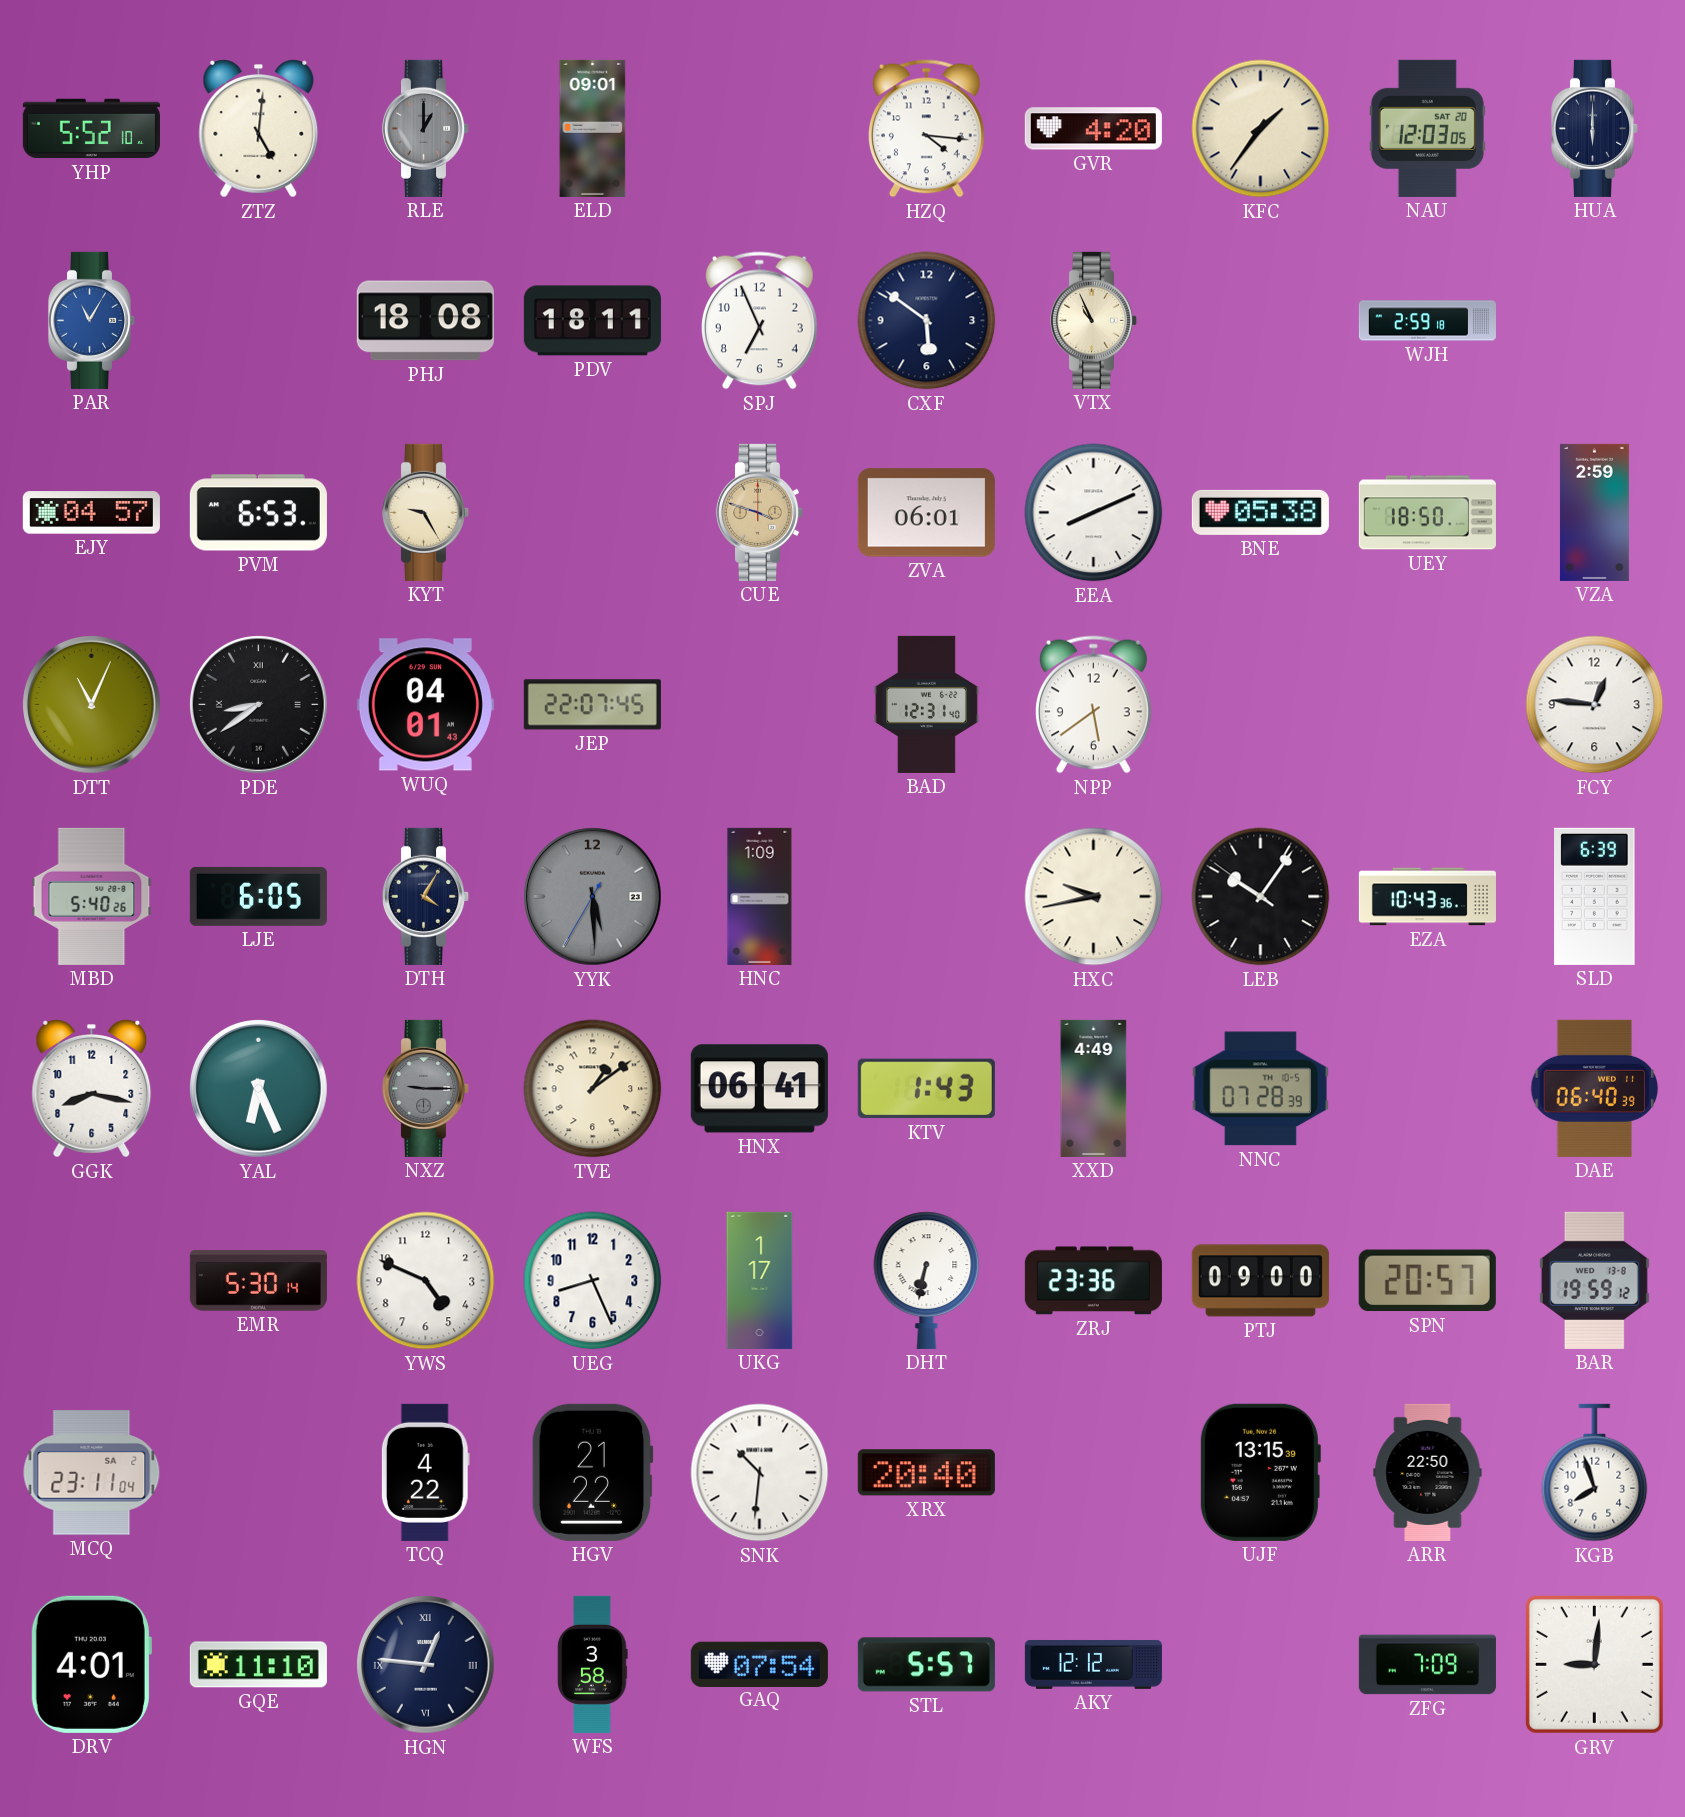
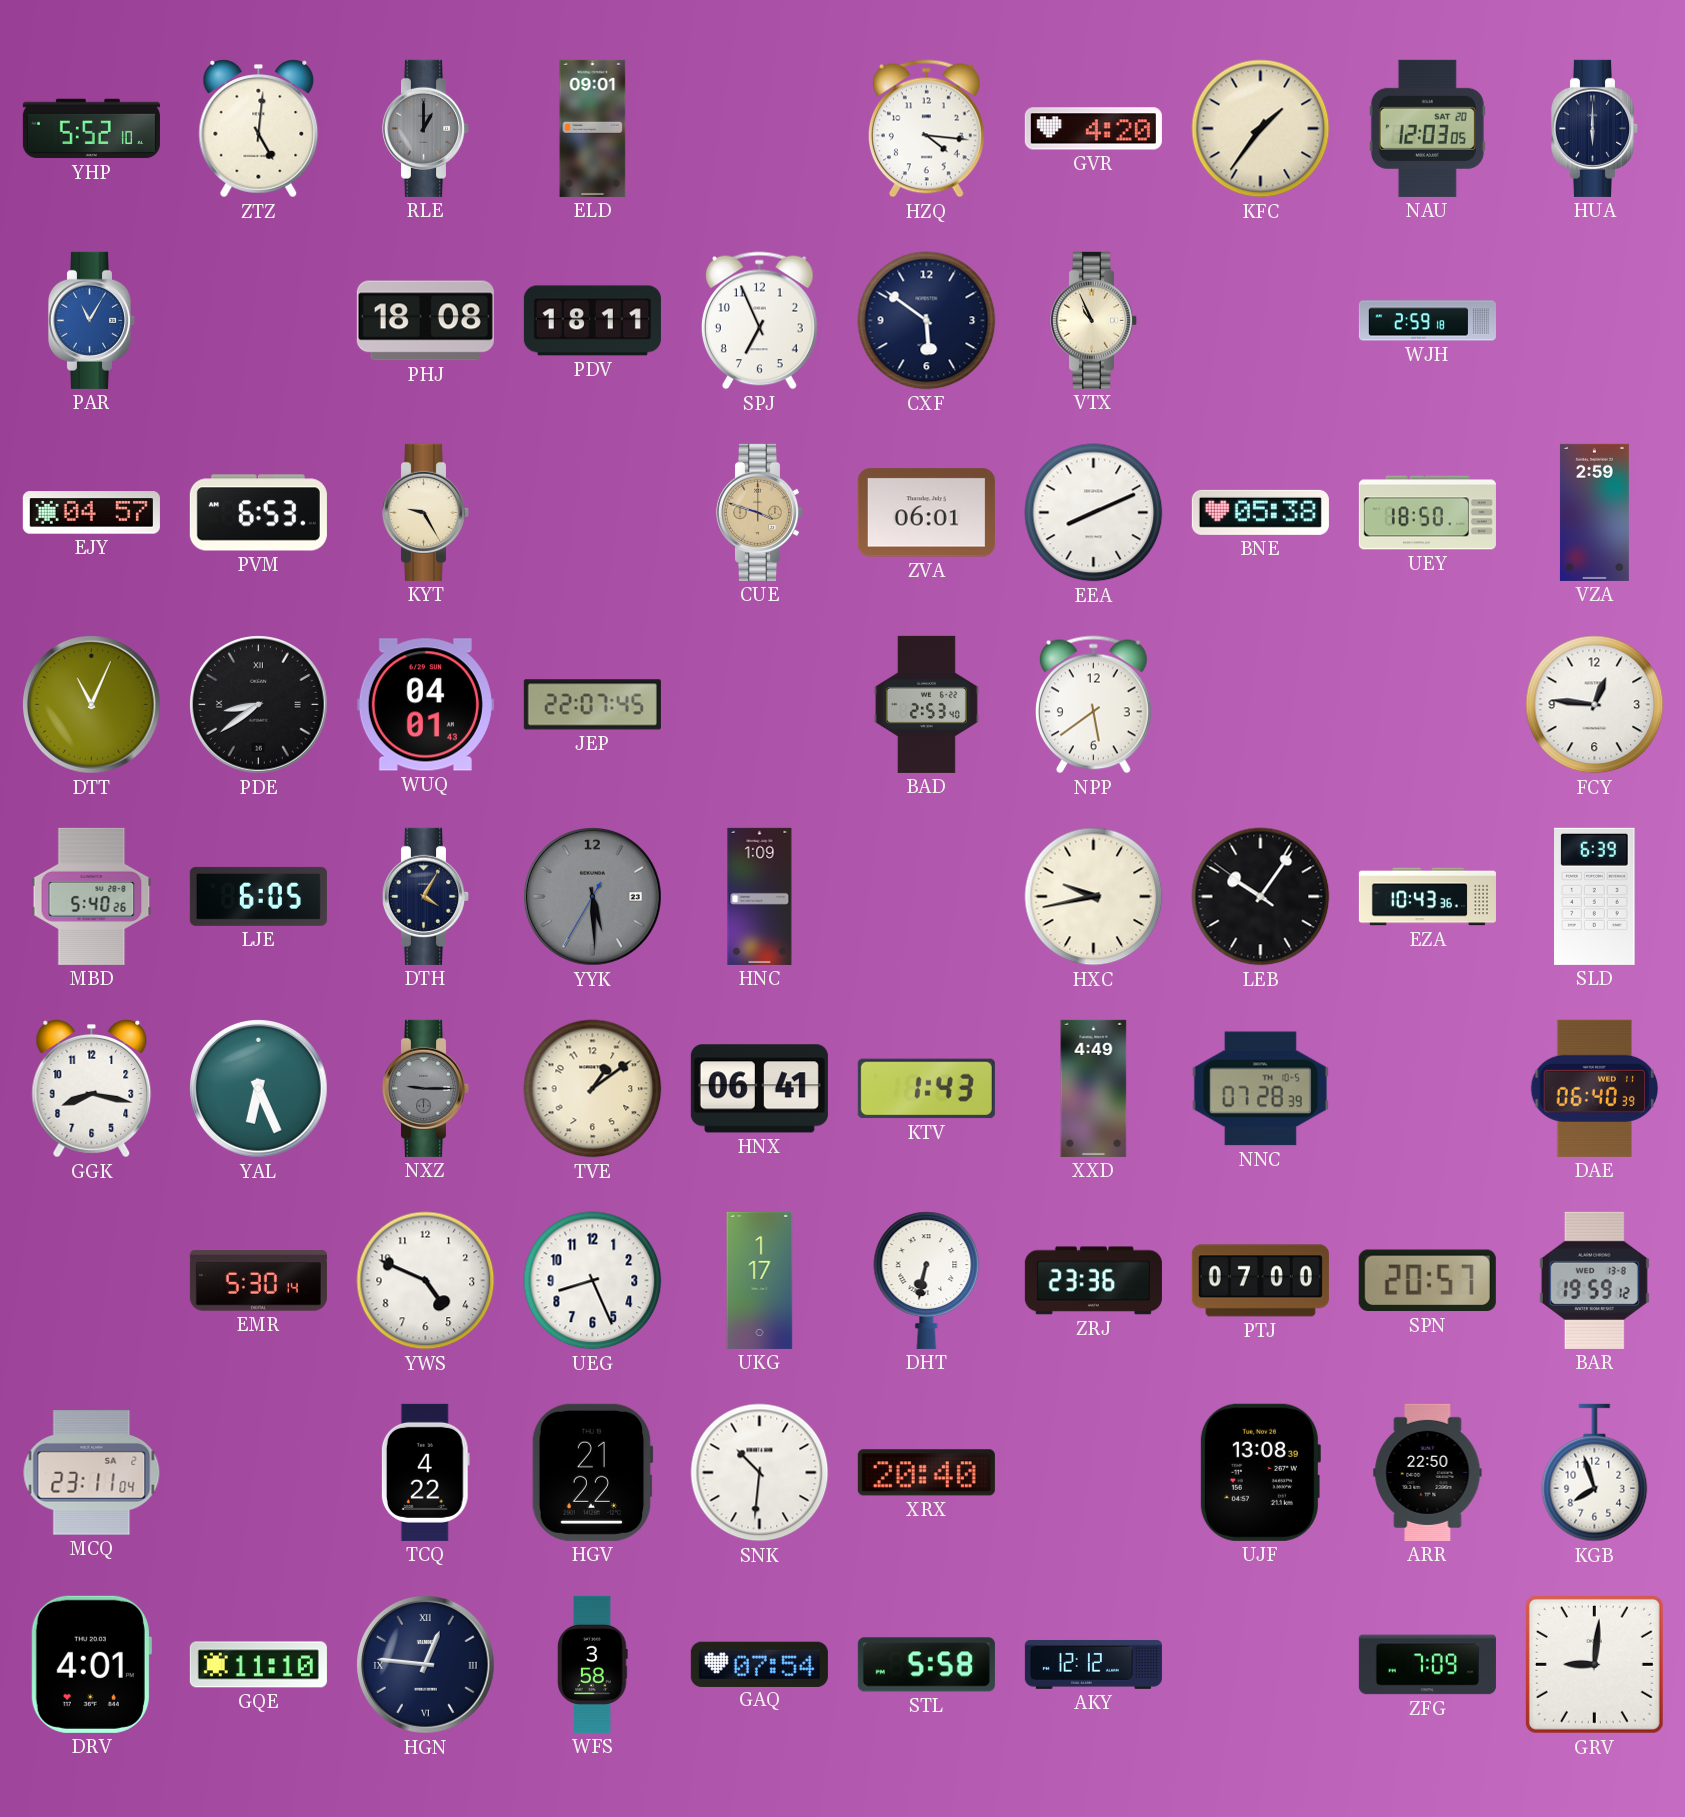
BAD: 12:31 -> 2:53 (926, 704)
PTJ: 09:00 -> 07:00 (1260, 1281)
UJF: 13:15 -> 13:08 (1260, 1472)
STL: 5:57 -> 5:58 (926, 1665)
